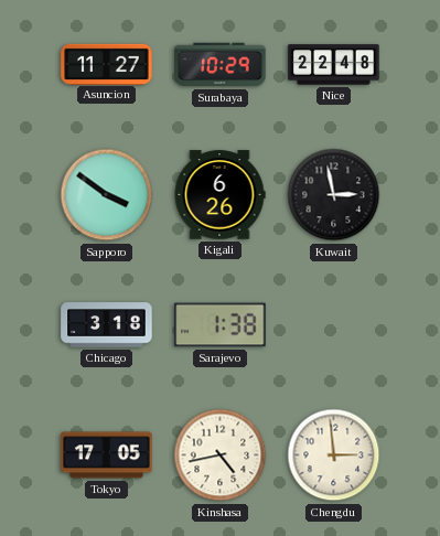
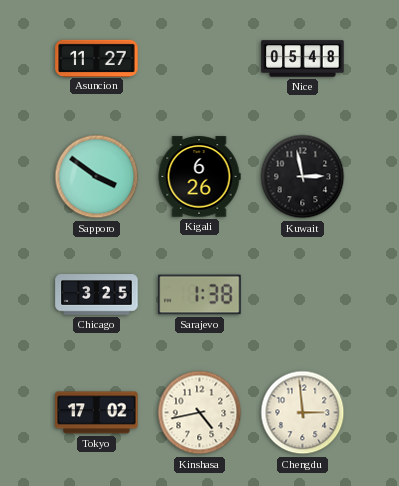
Surabaya: 10:29 -> none (221, 65)
Nice: 22:48 -> 05:48 (303, 59)
Chicago: 3:18 -> 3:25 (97, 295)
Tokyo: 17:05 -> 17:02 (97, 413)
